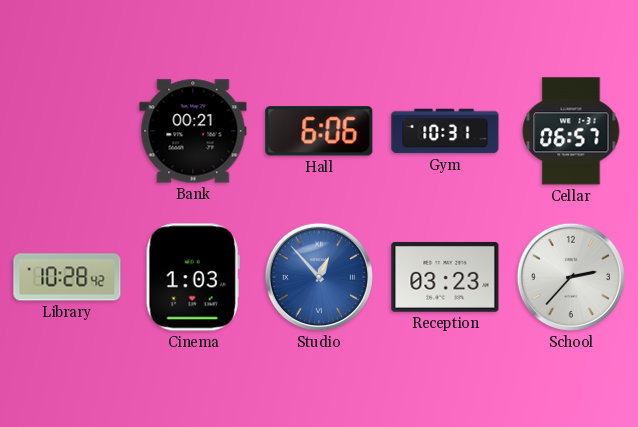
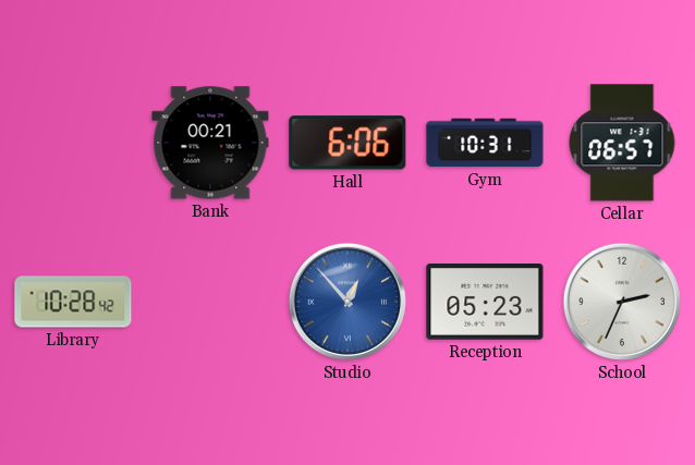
Cinema: 1:03 -> none (193, 277)
Reception: 03:23 -> 05:23 (485, 303)
School: 2:37 -> 2:34 (622, 302)
